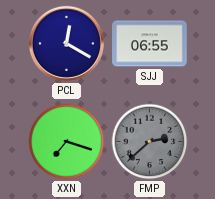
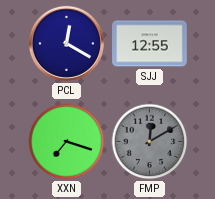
SJJ: 06:55 -> 12:55 (150, 44)
FMP: 2:38 -> 12:10 (150, 142)
